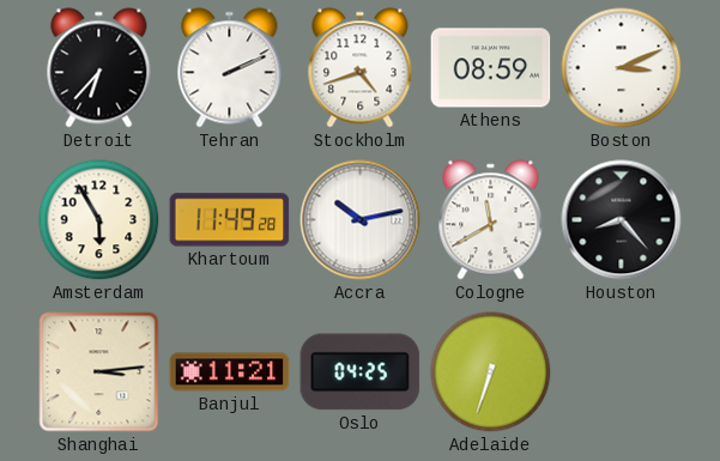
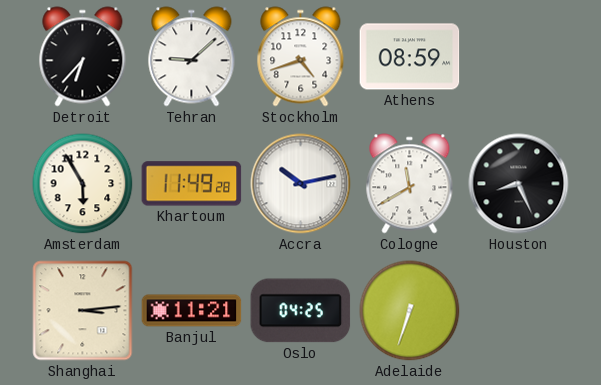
Tehran: 2:11 -> 9:08 (192, 57)
Boston: 3:11 -> none (622, 68)
Houston: 8:23 -> 8:26 (519, 184)
